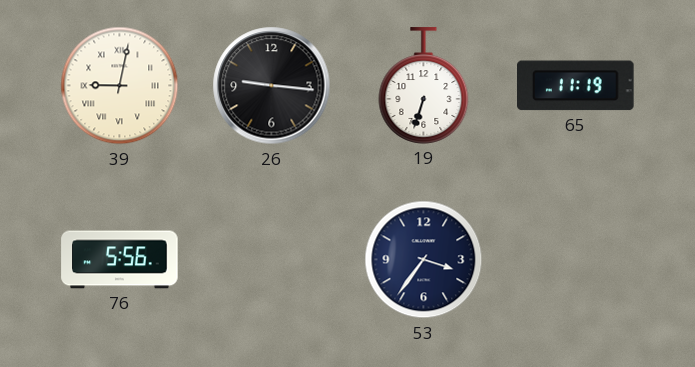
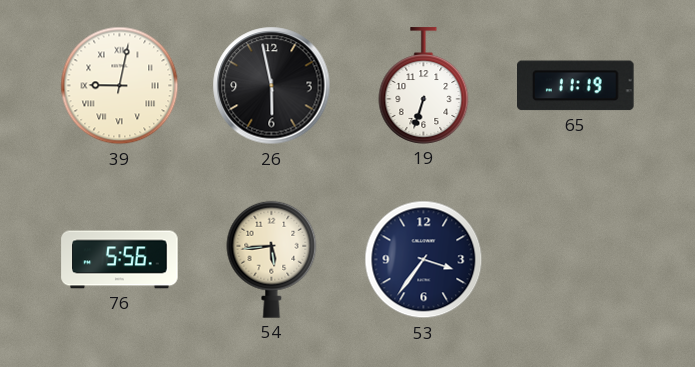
26: 9:16 -> 5:58 (272, 86)
54: none -> 5:44 (272, 259)
